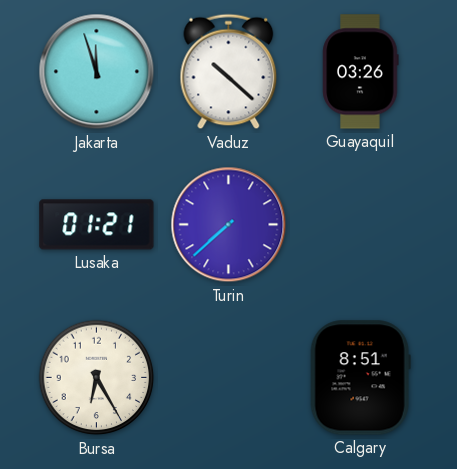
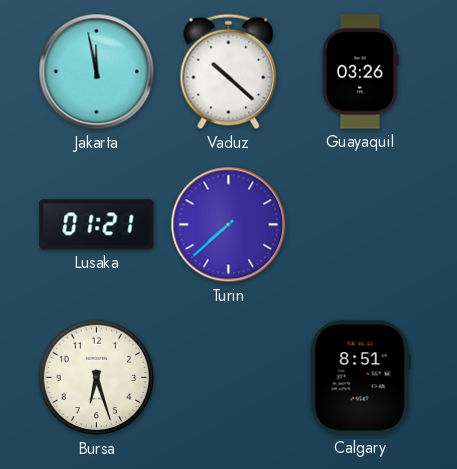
Jakarta: 11:57 -> 11:58 (97, 72)
Bursa: 6:25 -> 6:27 (97, 378)
